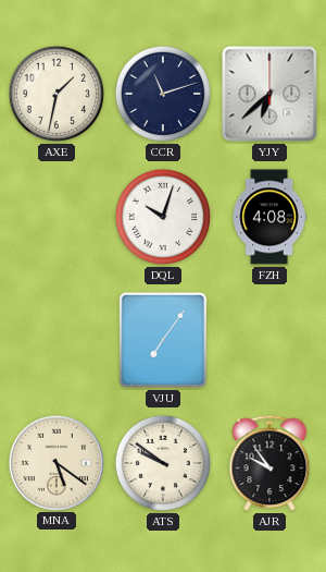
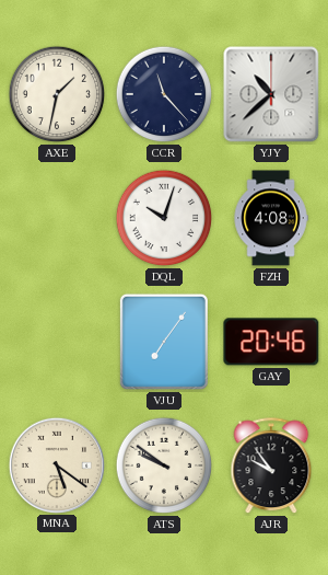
CCR: 11:12 -> 11:23 (164, 94)
YJY: 6:38 -> 10:38 (271, 94)
GAY: none -> 20:46 (271, 342)
